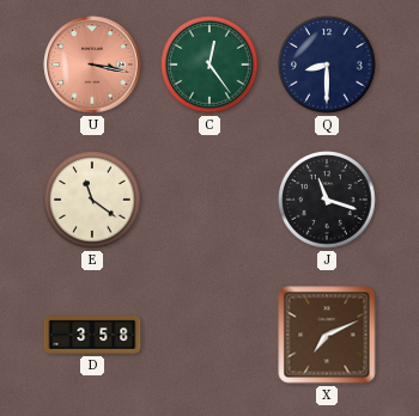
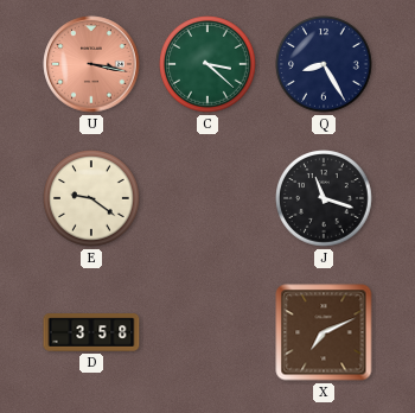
C: 12:24 -> 3:22 (207, 64)
Q: 8:30 -> 8:25 (324, 64)
E: 11:21 -> 9:21 (91, 198)
